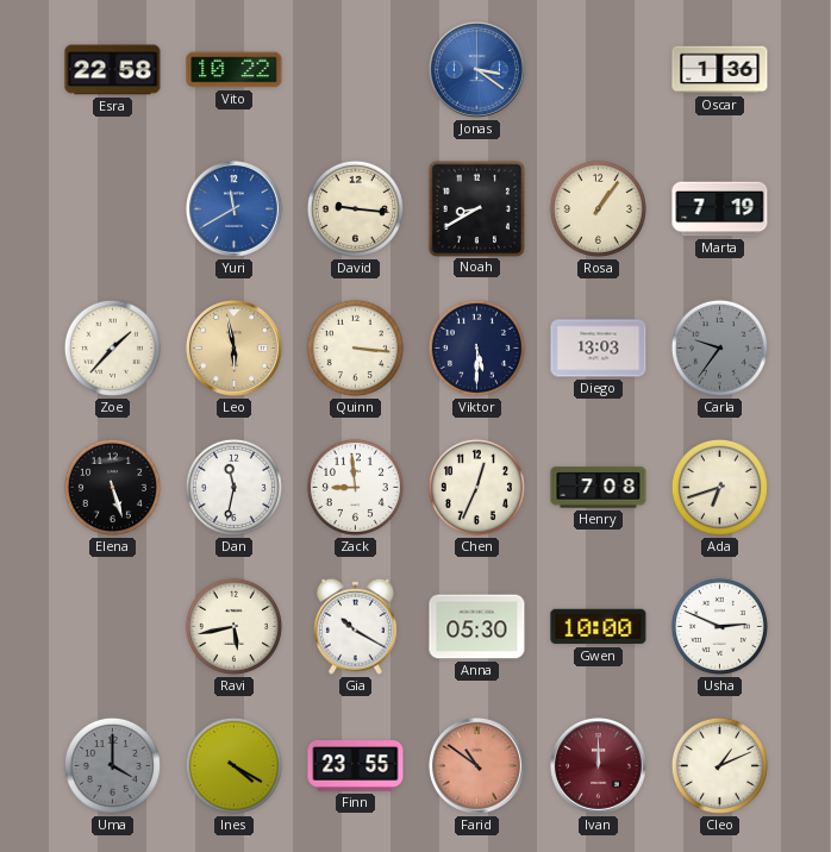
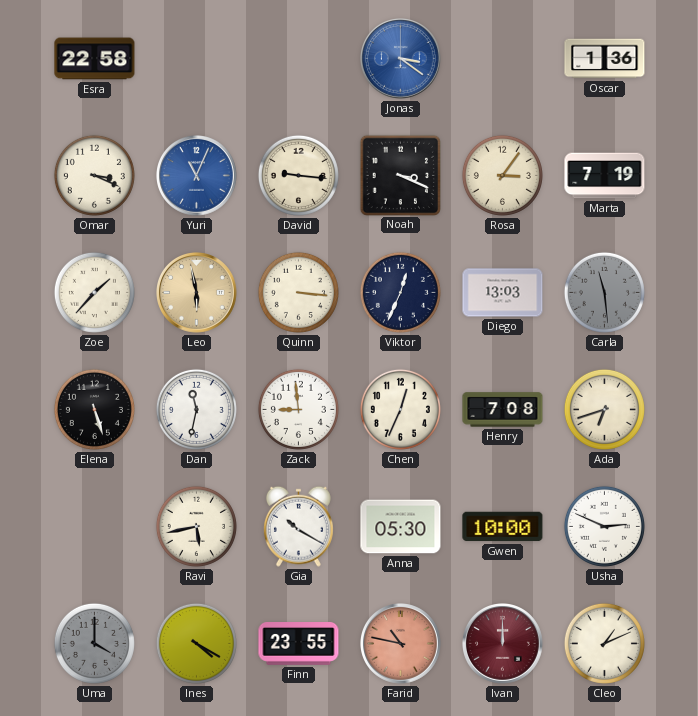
Vito: 10:22 -> none (235, 70)
Omar: none -> 3:19 (94, 175)
Yuri: 11:40 -> 11:04 (197, 176)
Noah: 8:40 -> 3:19 (400, 175)
Rosa: 1:06 -> 3:06 (502, 175)
Viktor: 5:30 -> 12:34 (400, 292)
Carla: 9:36 -> 11:29 (604, 292)
Farid: 10:51 -> 10:47 (401, 644)
